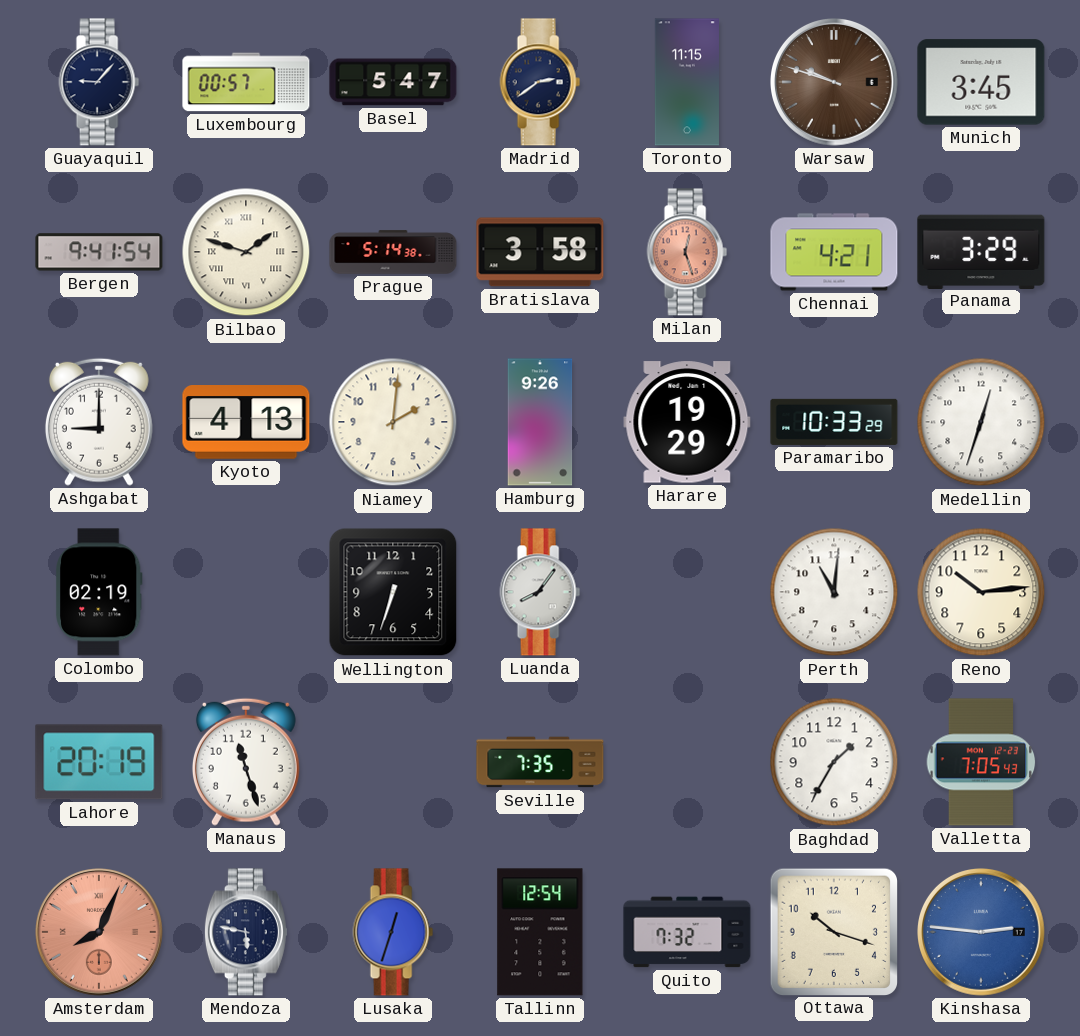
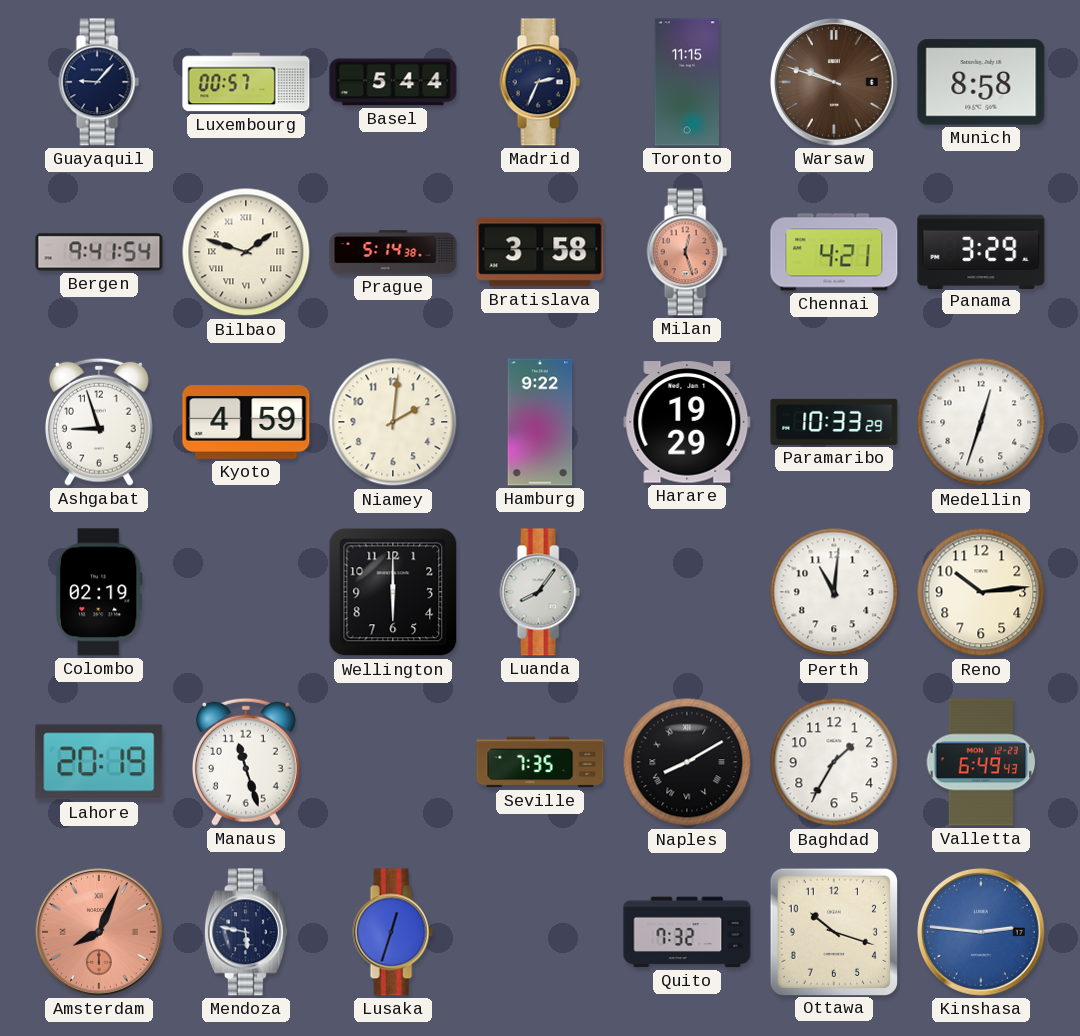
Basel: 5:47 -> 5:44 (393, 82)
Madrid: 2:39 -> 2:34 (540, 82)
Munich: 3:45 -> 8:58 (981, 82)
Ashgabat: 9:00 -> 8:57 (99, 422)
Kyoto: 4:13 -> 4:59 (246, 423)
Hamburg: 9:26 -> 9:22 (540, 422)
Wellington: 6:33 -> 6:00 (393, 592)
Naples: none -> 8:10 (687, 762)
Valletta: 7:05 -> 6:49 (981, 762)
Tallinn: 12:54 -> none (540, 932)
